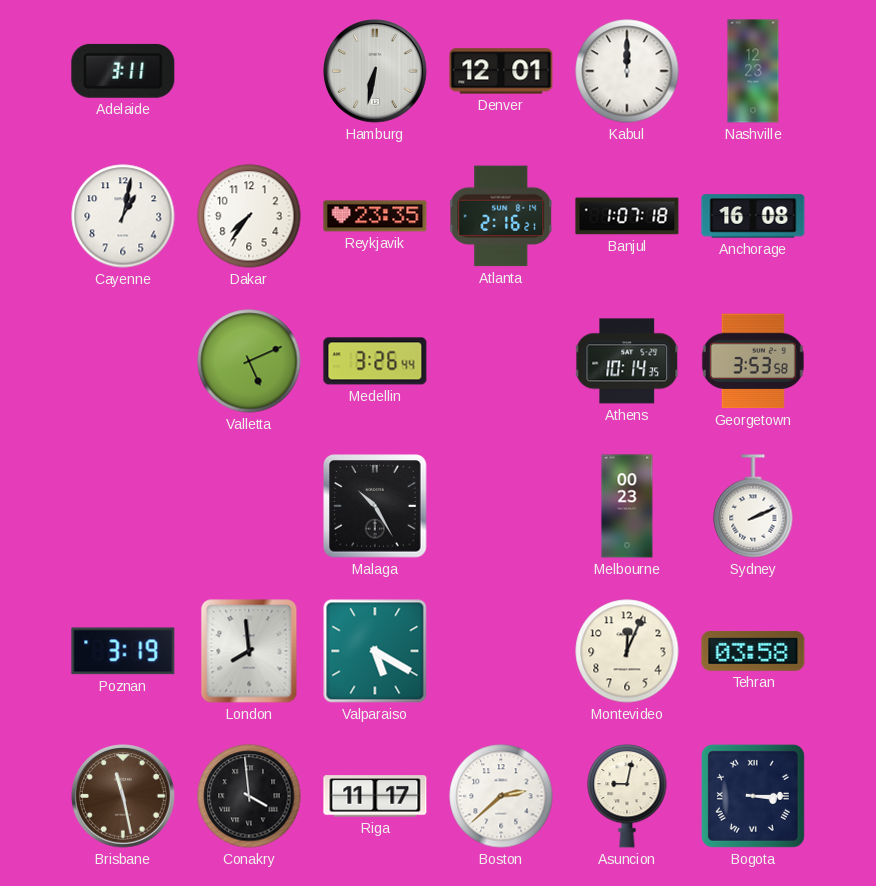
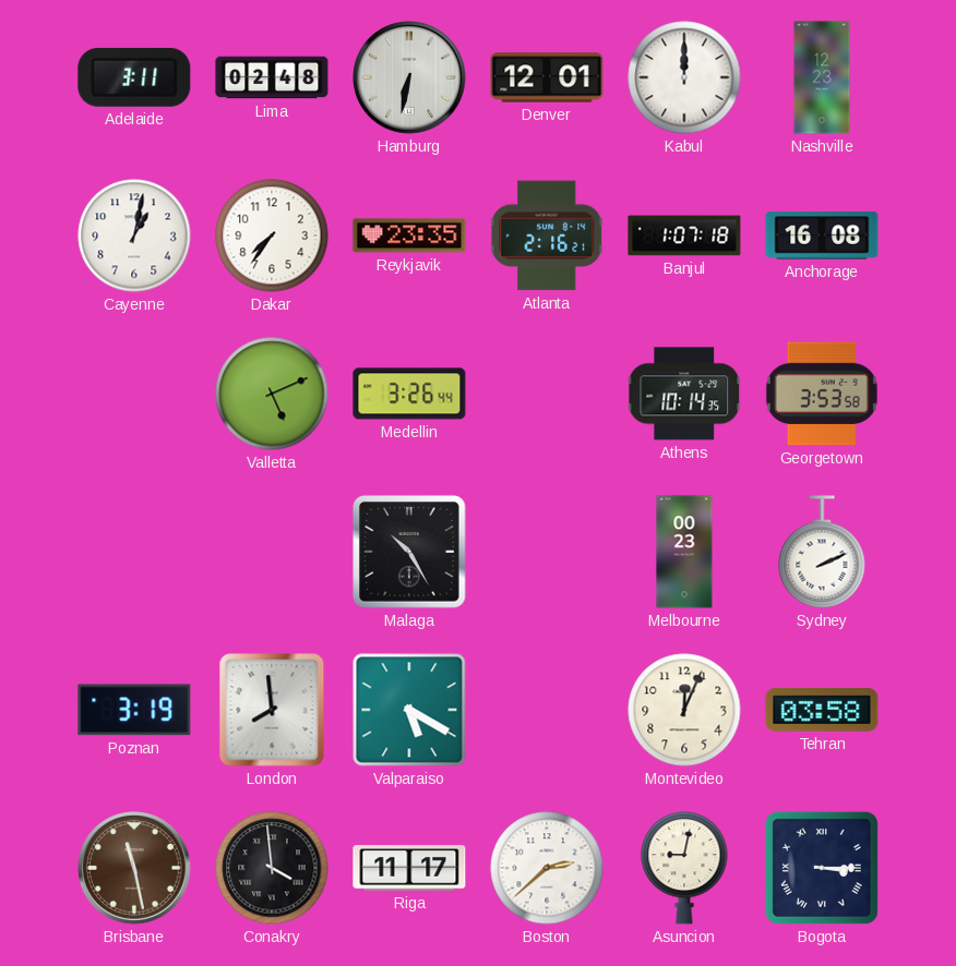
Lima: none -> 02:48 (272, 77)
